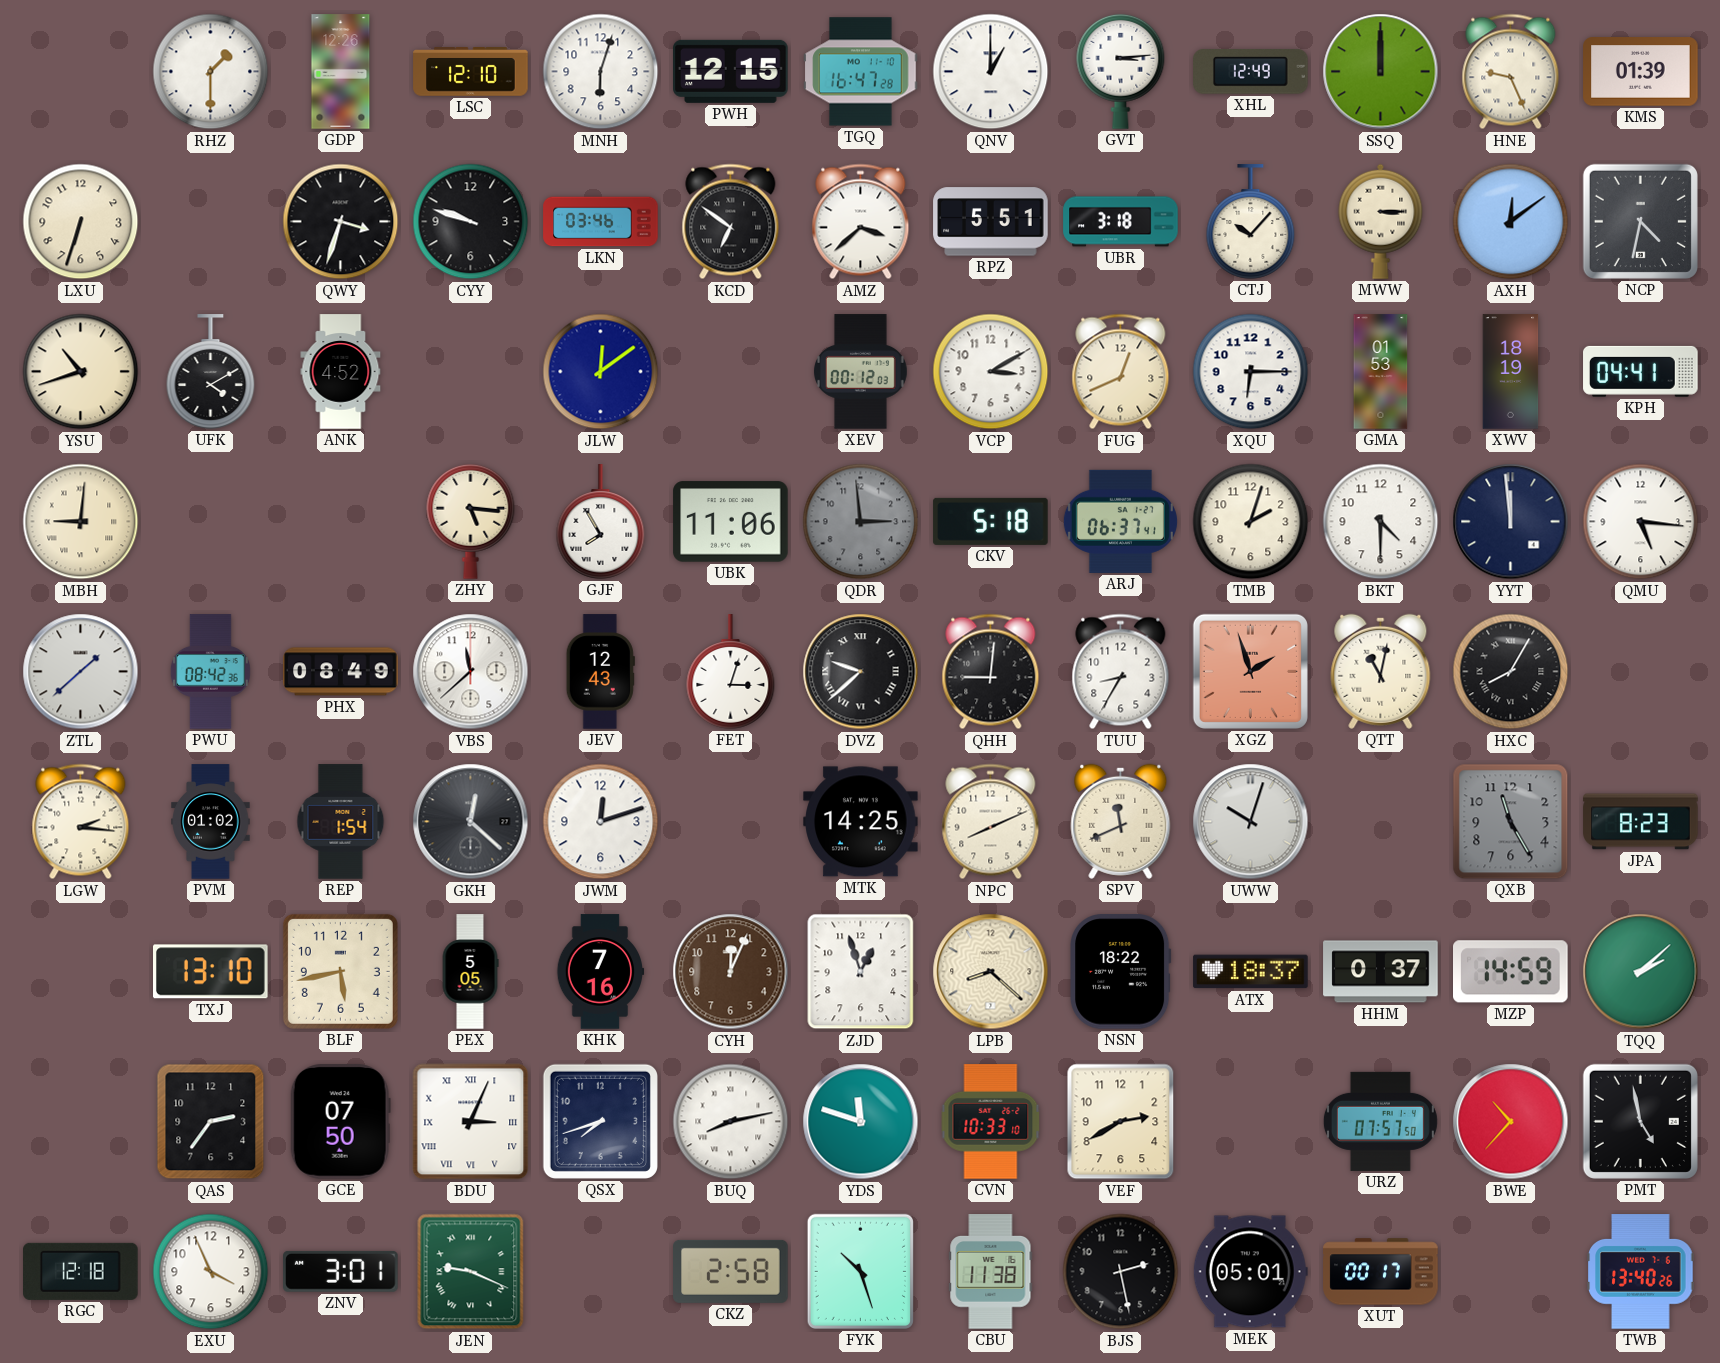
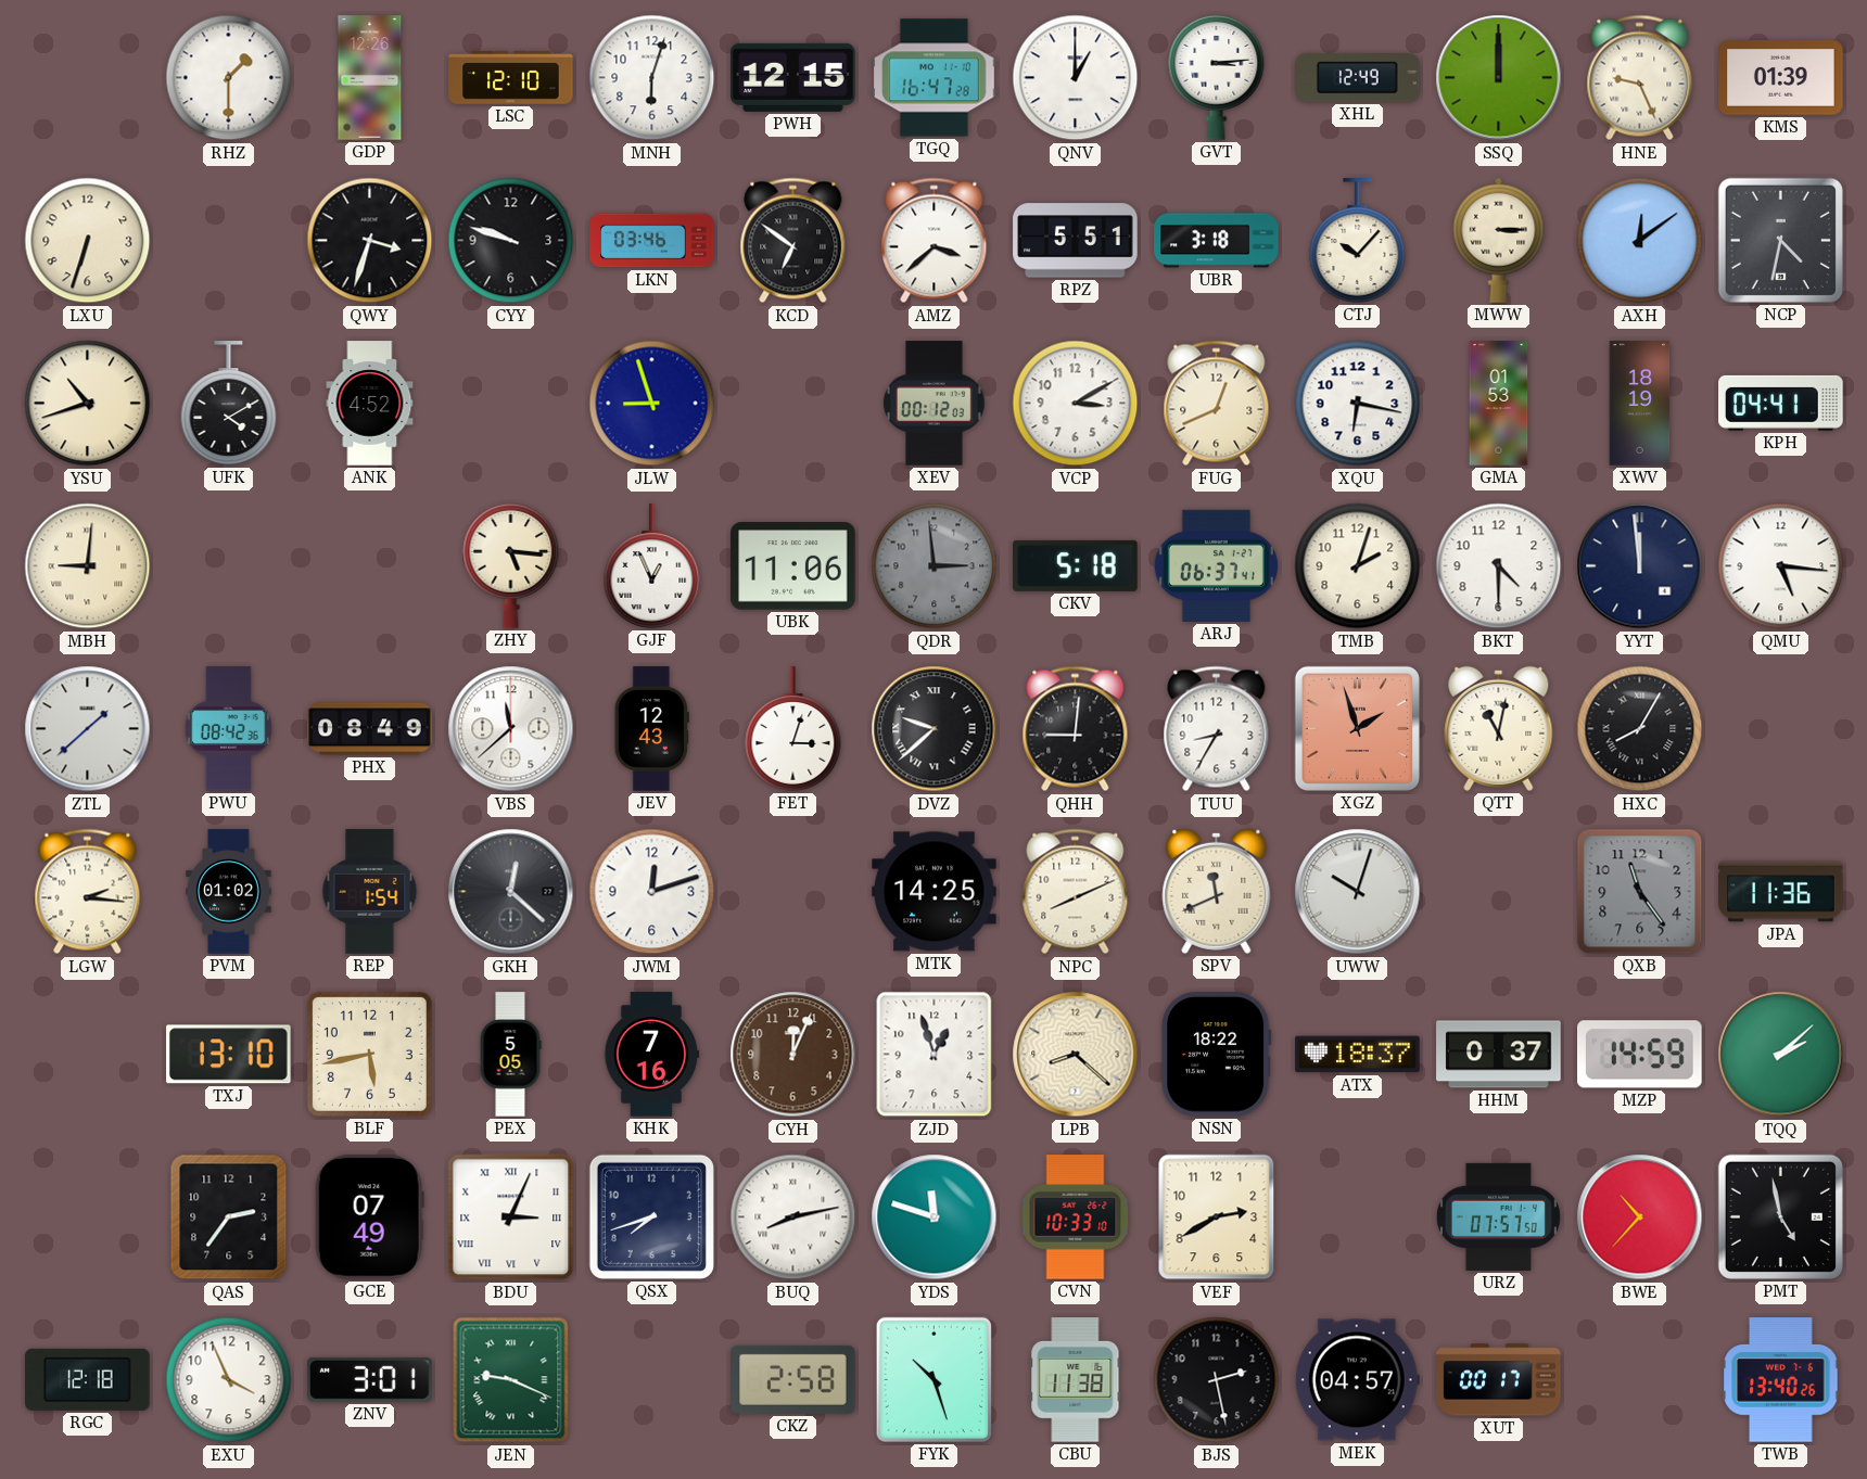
JLW: 12:09 -> 8:57 (652, 404)
XQU: 6:15 -> 6:17 (1358, 404)
GJF: 7:55 -> 12:56 (652, 566)
QXB: 11:25 -> 11:24 (1640, 892)
JPA: 8:23 -> 11:36 (1781, 892)
GCE: 07:50 -> 07:49 (369, 1217)
MEK: 05:01 -> 04:57 (1357, 1380)
